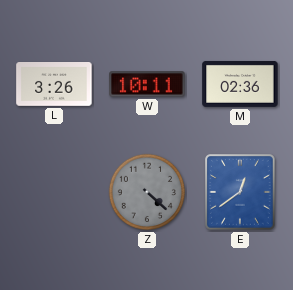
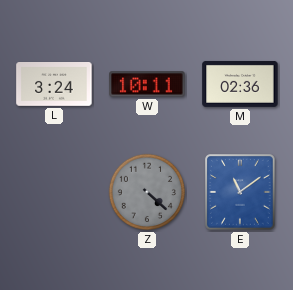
L: 3:26 -> 3:24 (54, 85)
E: 12:39 -> 11:09 (240, 192)
